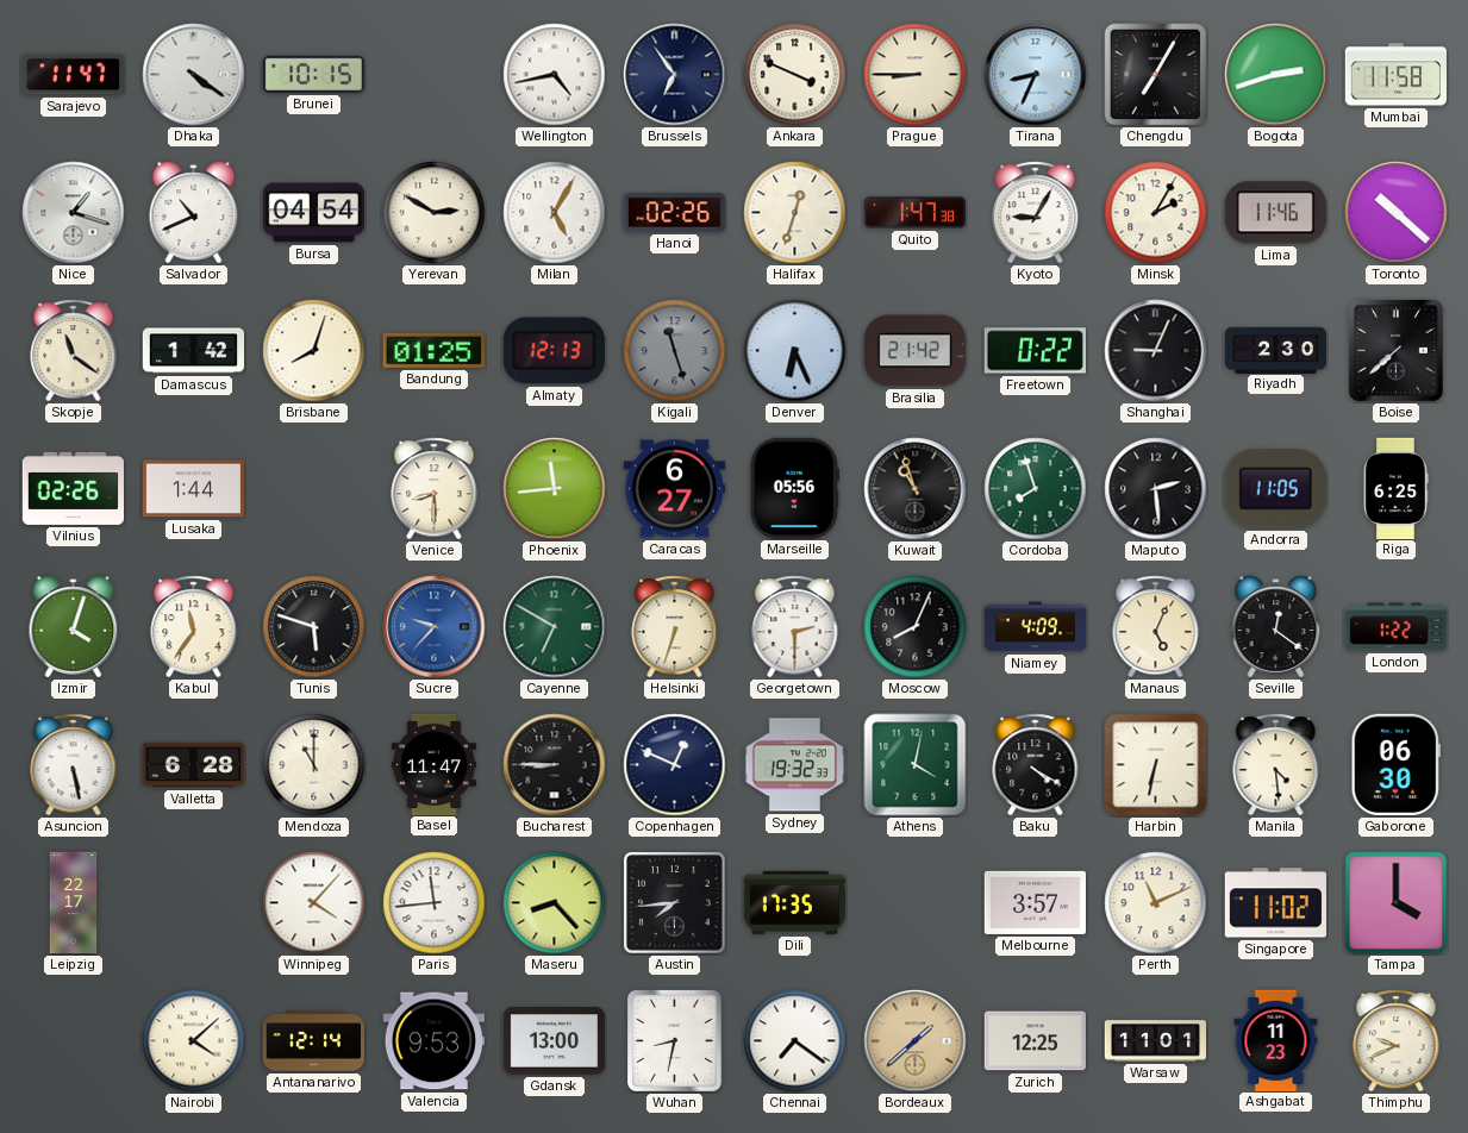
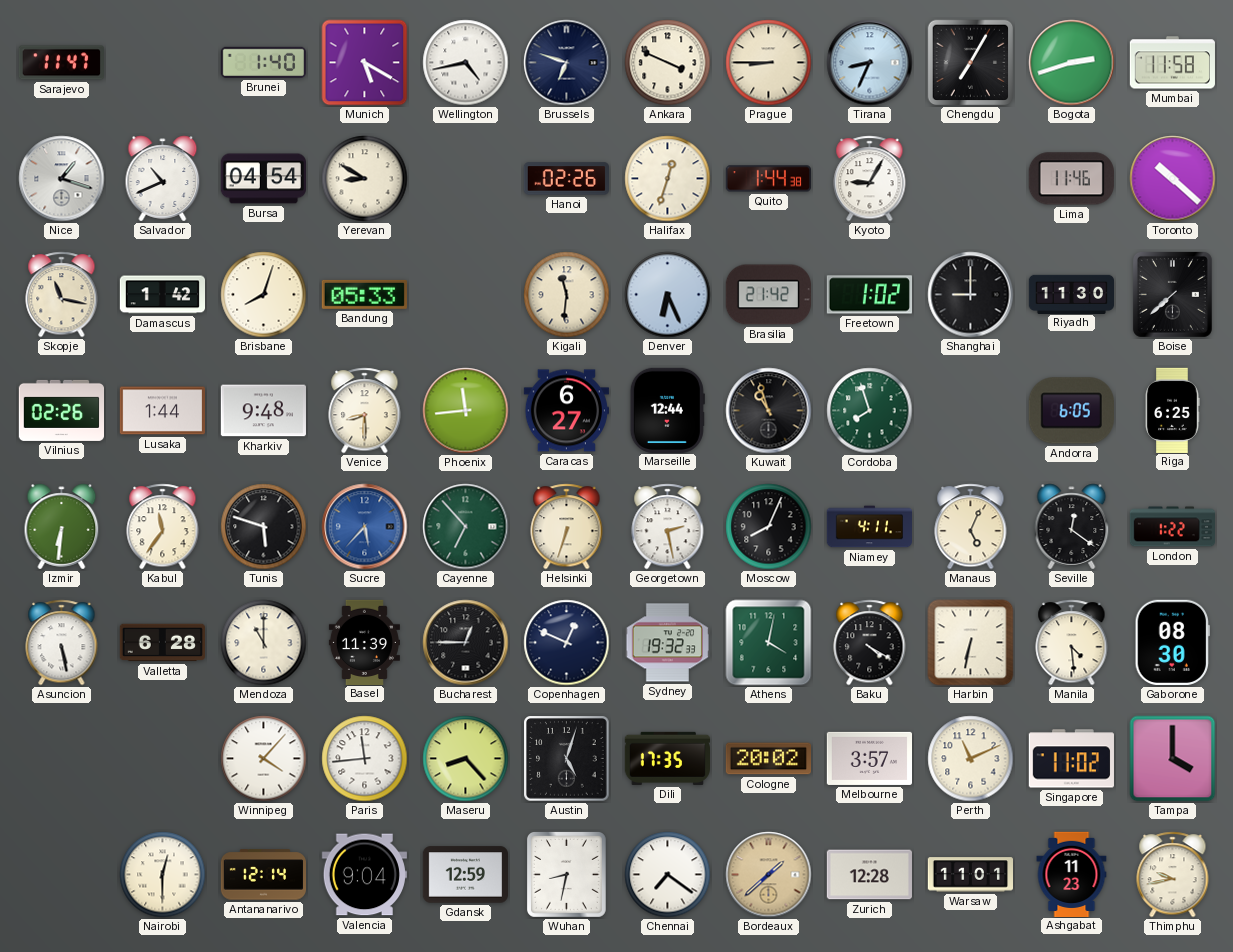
Dhaka: 4:21 -> none (194, 75)
Brunei: 10:15 -> 1:40 (263, 62)
Munich: none -> 5:20 (365, 63)
Brussels: 6:54 -> 6:48 (567, 63)
Yerevan: 2:50 -> 8:50 (365, 179)
Milan: 5:05 -> none (555, 213)
Quito: 1:47 -> 1:44 (768, 179)
Minsk: 2:05 -> none (1156, 213)
Skopje: 11:21 -> 11:17 (62, 295)
Bandung: 01:25 -> 05:33 (364, 294)
Almaty: 12:13 -> none (554, 351)
Kigali: 11:27 -> 11:31 (567, 295)
Kigali dial: grey -> cream (567, 295)
Freetown: 0:22 -> 1:02 (869, 295)
Shanghai: 9:04 -> 9:00 (971, 295)
Riyadh: 2:30 -> 11:30 (1072, 294)
Kharkiv: none -> 9:48 (263, 411)
Marseille: 05:56 -> 12:44 (667, 410)
Maputo: 2:29 -> none (1156, 489)
Andorra: 11:05 -> 6:05 (1071, 411)
Izmir: 4:03 -> 6:31 (62, 527)
Sucre: 9:37 -> 5:37 (365, 527)
Cayenne: 6:50 -> 6:53 (466, 527)
Georgetown: 2:30 -> 2:28 (668, 527)
Niamey: 4:09 -> 4:11 (869, 527)
Basel: 11:47 -> 11:39 (364, 642)
Bucharest: 8:45 -> 12:45 (466, 643)
Gaborone: 06:30 -> 08:30 (1172, 642)
Leipzig: 22:17 -> none (74, 903)
Austin: 7:44 -> 5:03 (567, 759)
Cologne: none -> 20:02 (768, 759)
Nairobi: 4:08 -> 12:30 (163, 875)
Valencia: 9:53 -> 9:04 (364, 875)
Gdansk: 13:00 -> 12:59 (465, 875)
Zurich: 12:25 -> 12:28 (869, 875)
Thimphu: 9:41 -> 9:43 (1173, 875)
